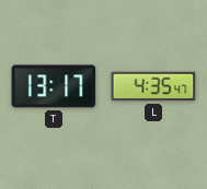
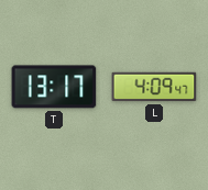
L: 4:35 -> 4:09 (154, 87)
